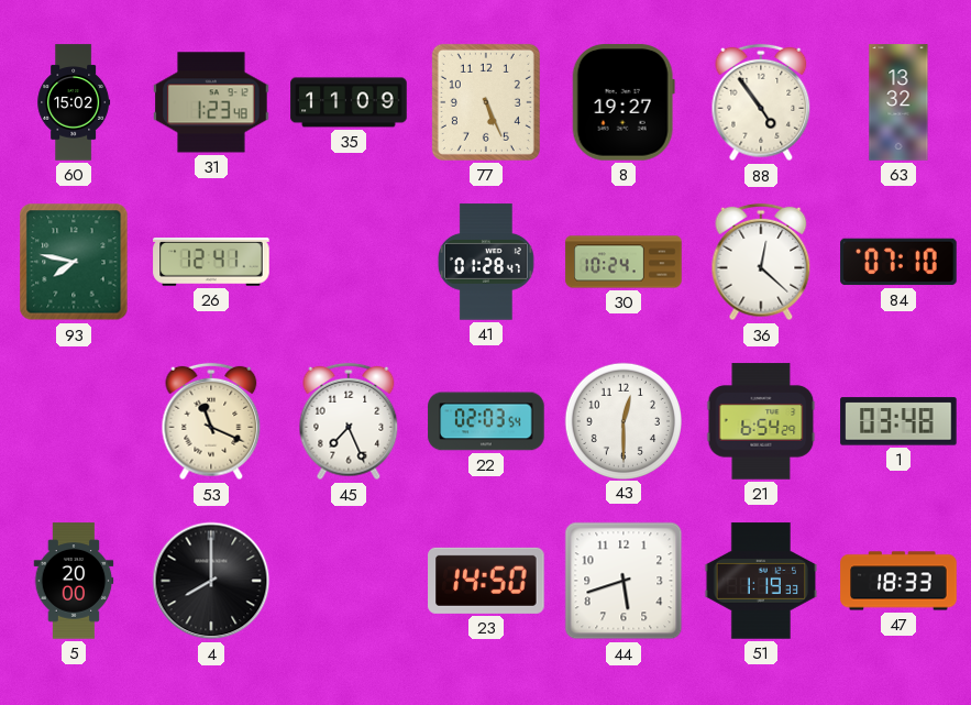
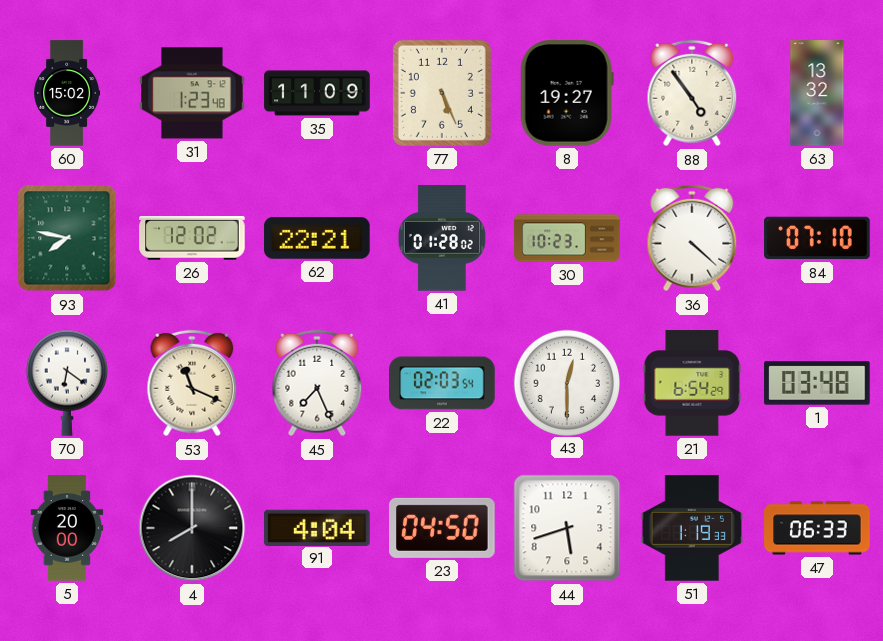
26: 12:41 -> 12:02 (192, 239)
62: none -> 22:21 (317, 239)
41: 01:28:47 -> 01:28:02 (442, 238)
30: 10:24 -> 10:23 (567, 238)
36: 12:22 -> 4:22 (692, 238)
70: none -> 6:21 (67, 383)
91: none -> 4:04 (317, 527)
23: 14:50 -> 04:50 (442, 528)
47: 18:33 -> 06:33 (817, 528)
